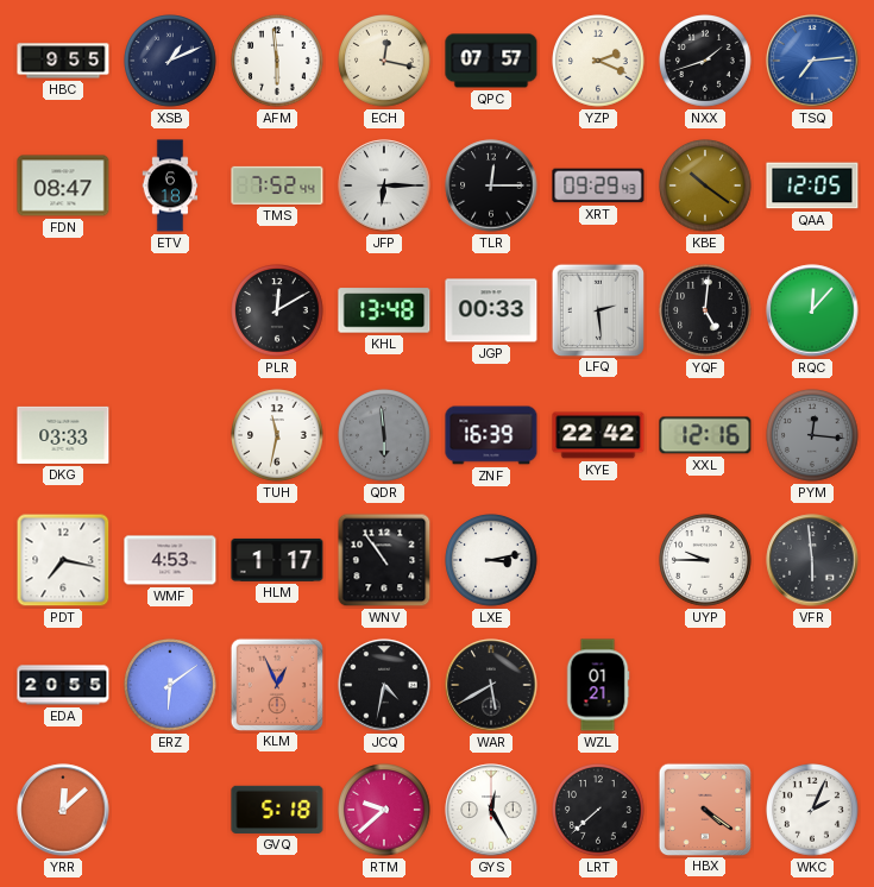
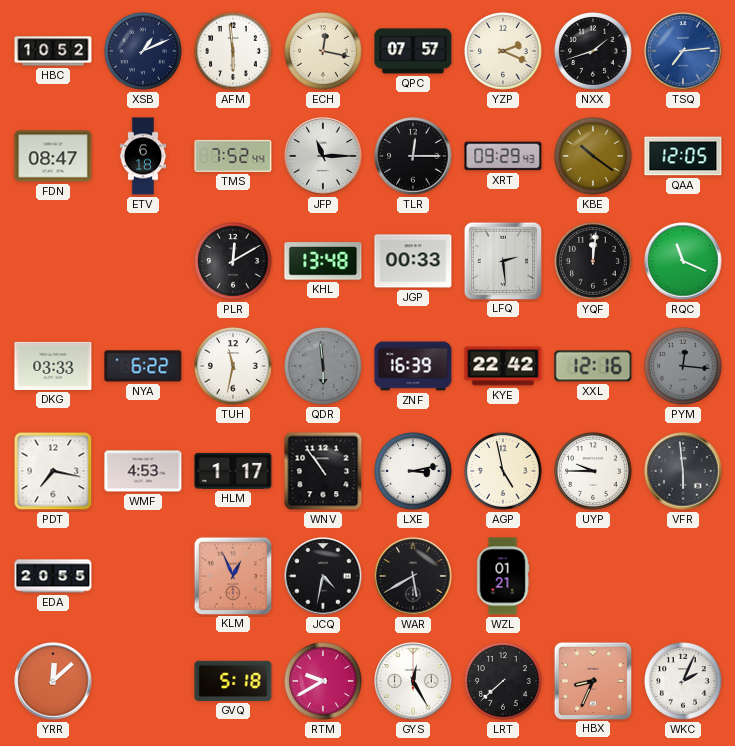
HBC: 9:55 -> 10:52 (53, 51)
JFP: 6:15 -> 11:15 (323, 156)
YQF: 5:01 -> 12:01 (593, 261)
RQC: 12:07 -> 11:19 (683, 261)
NYA: none -> 6:22 (143, 366)
AGP: none -> 4:58 (503, 471)
ERZ: 6:09 -> none (170, 685)
RTM: 9:38 -> 9:40 (323, 681)
HBX: 4:21 -> 8:34 (592, 680)
